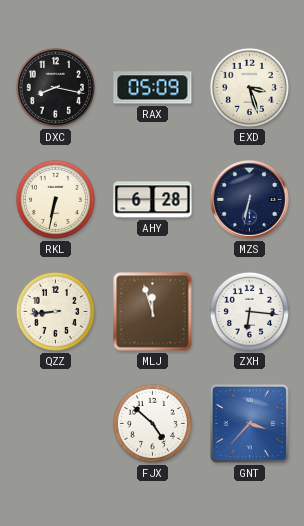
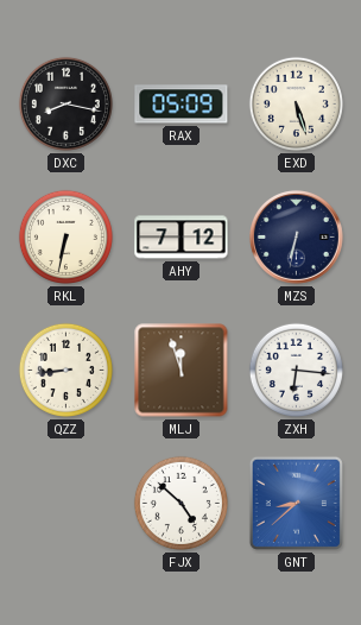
EXD: 3:27 -> 5:27 (296, 103)
AHY: 6:28 -> 7:12 (182, 238)
GNT: 3:37 -> 8:38 (296, 503)
